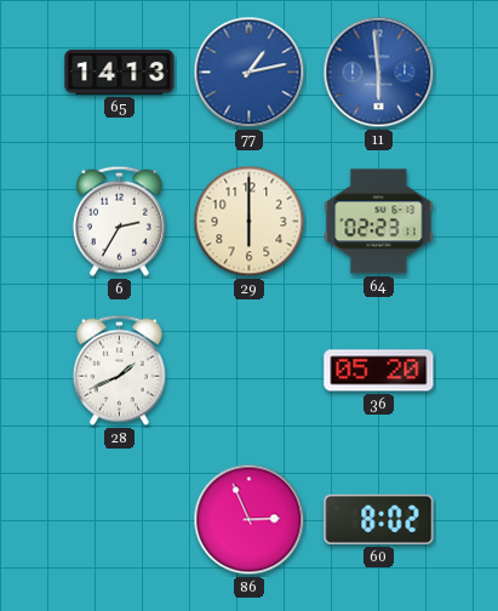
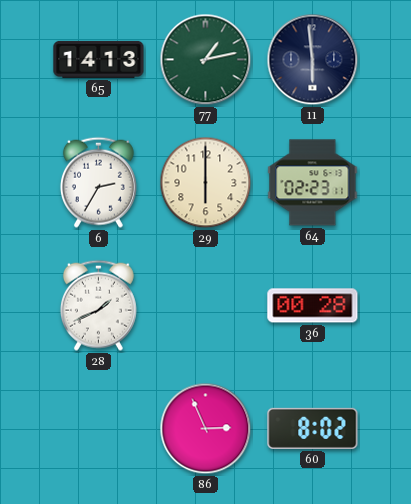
77 dial: blue -> green (206, 60)
11 dial: blue -> navy (313, 60)
36: 05:20 -> 00:28 (313, 306)
